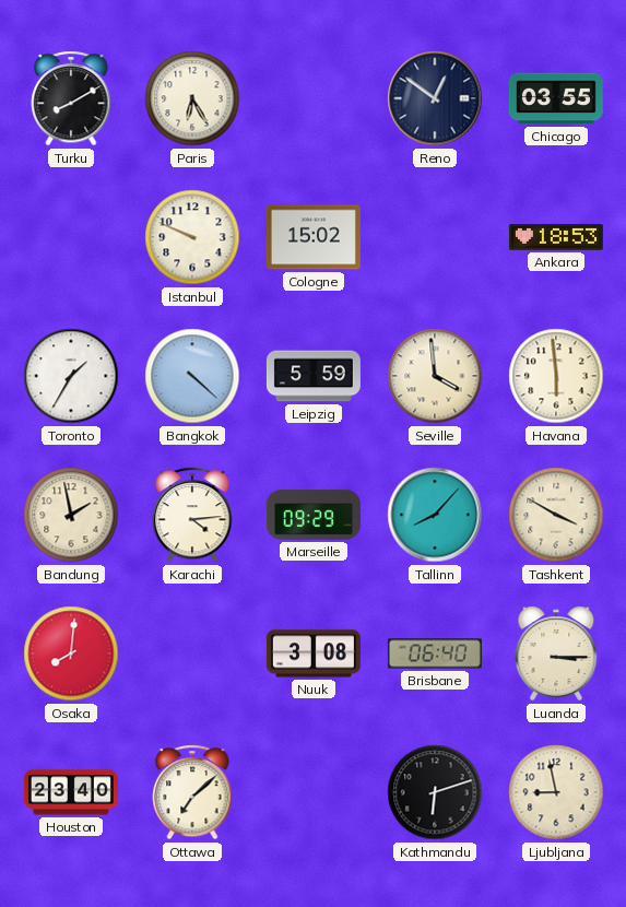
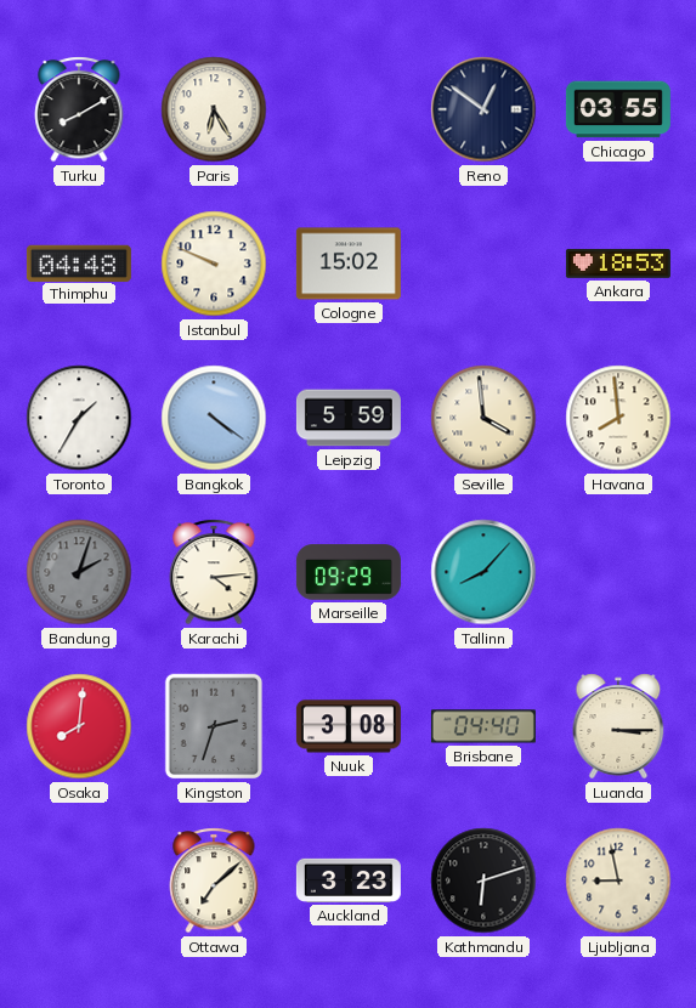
Thimphu: none -> 04:48 (79, 262)
Bangkok: 4:22 -> 4:21 (214, 418)
Havana: 5:59 -> 7:59 (618, 418)
Bandung: 1:58 -> 2:03 (79, 572)
Bandung dial: cream -> grey (79, 572)
Tashkent: 3:50 -> none (556, 515)
Kingston: none -> 2:33 (214, 726)
Brisbane: 06:40 -> 04:40 (483, 726)
Houston: 23:40 -> none (71, 792)
Auckland: none -> 3:23 (349, 880)
